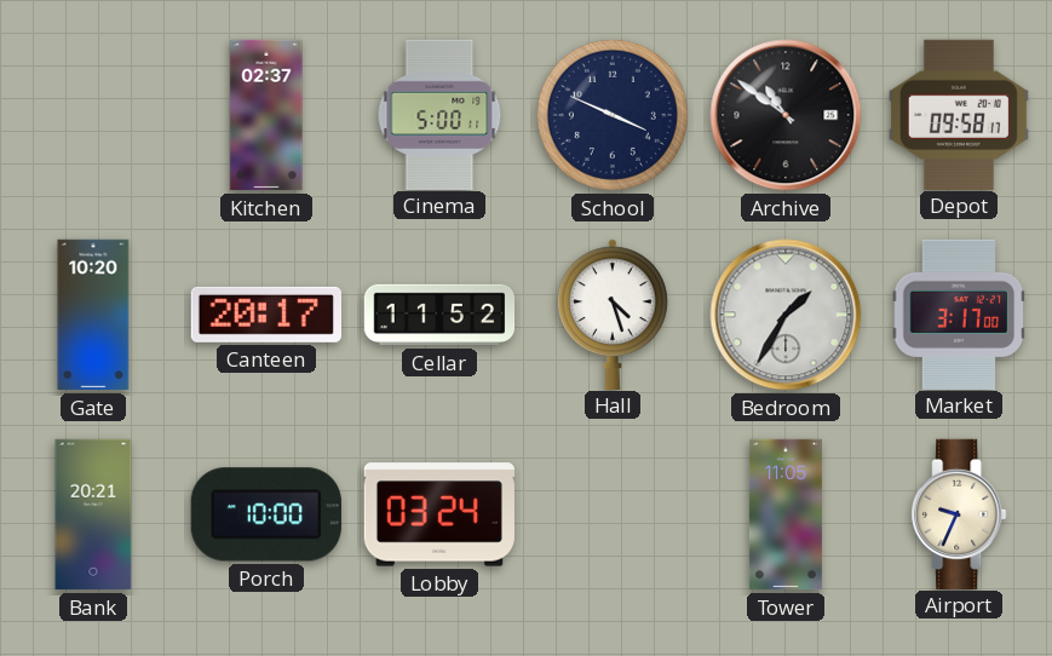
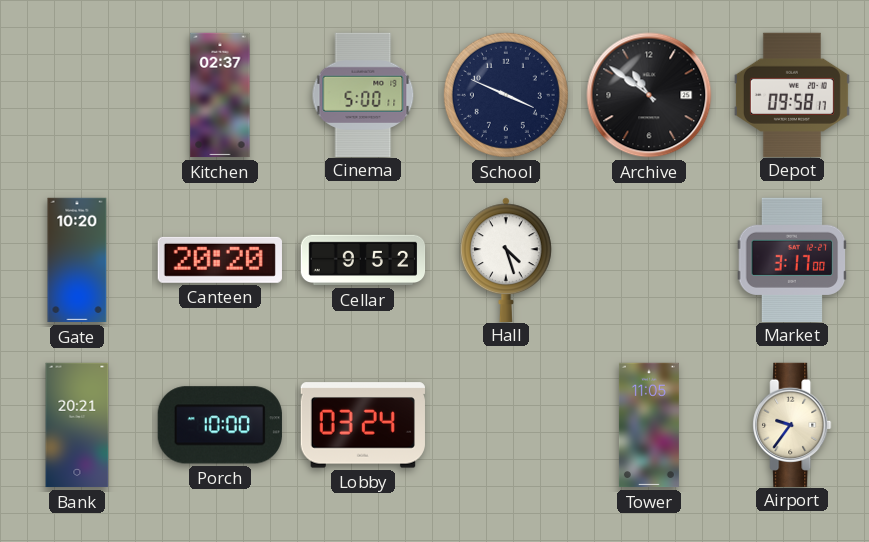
Canteen: 20:17 -> 20:20 (220, 260)
Cellar: 11:52 -> 9:52 (363, 260)
Bedroom: 1:35 -> none (786, 315)
Airport: 9:34 -> 9:36 (792, 424)
